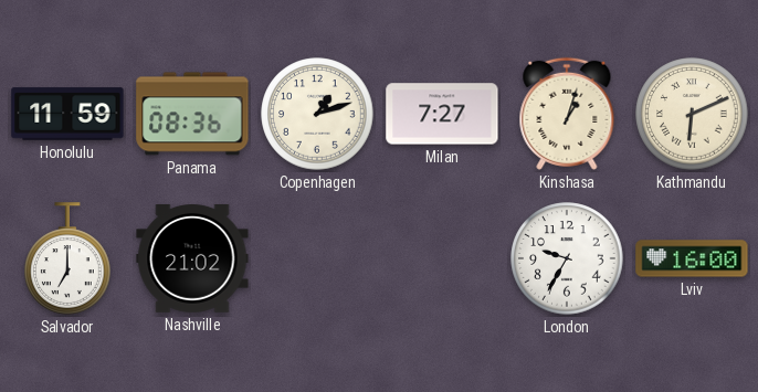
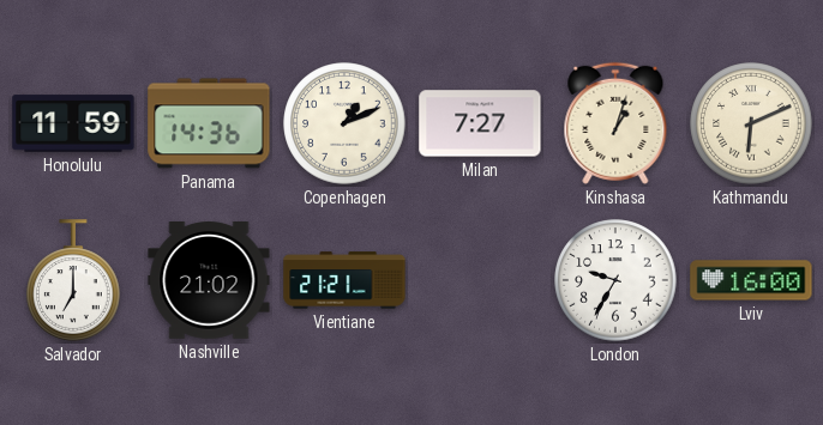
Panama: 08:36 -> 14:36 (209, 123)
Copenhagen: 1:12 -> 1:11 (344, 123)
Vientiane: none -> 21:21 (344, 280)
